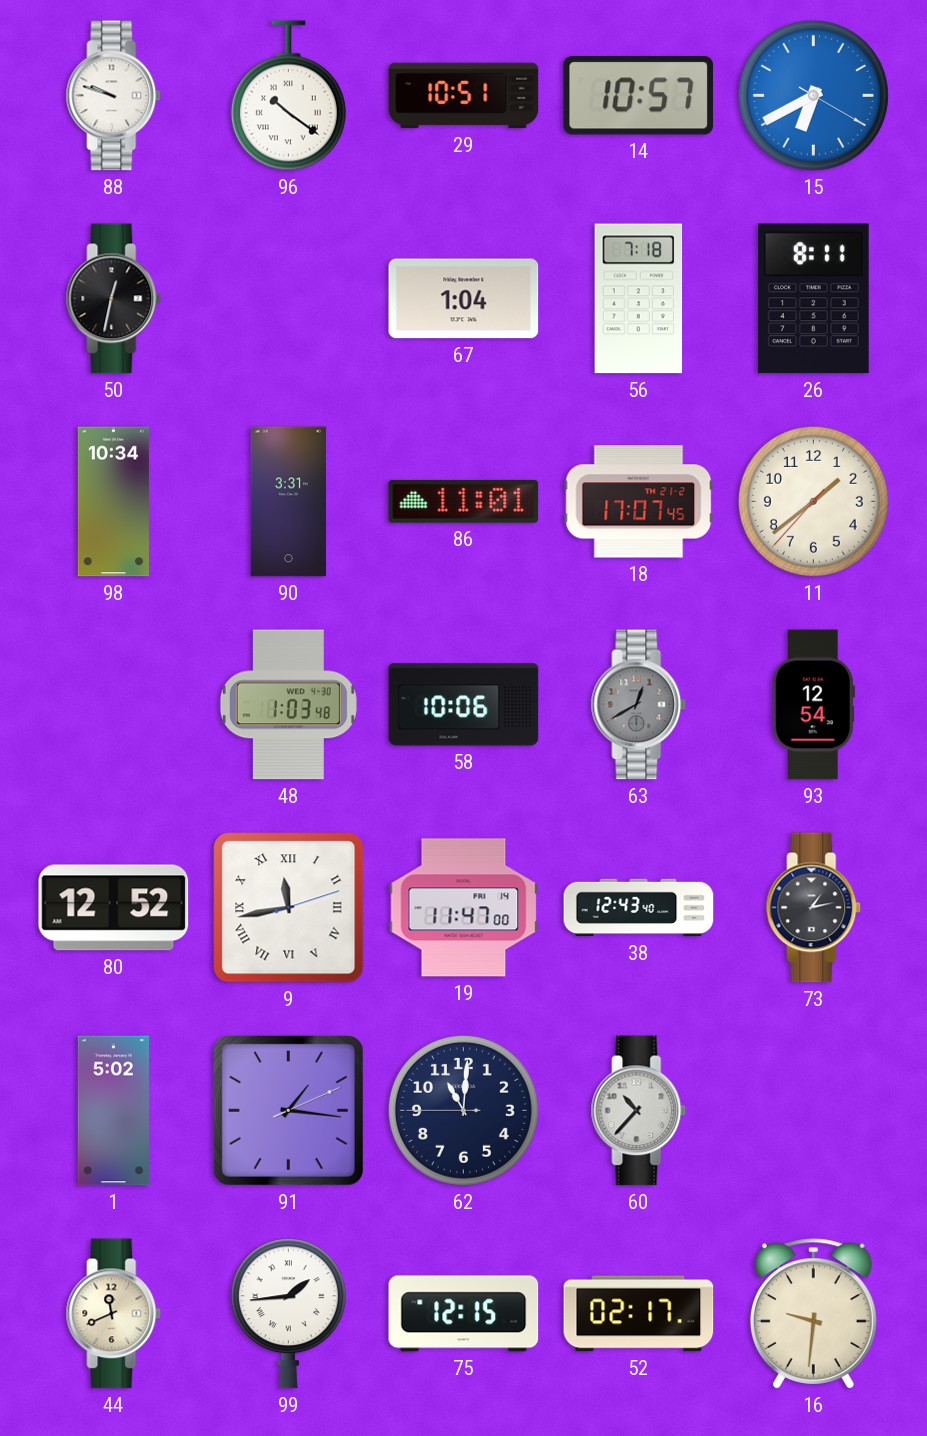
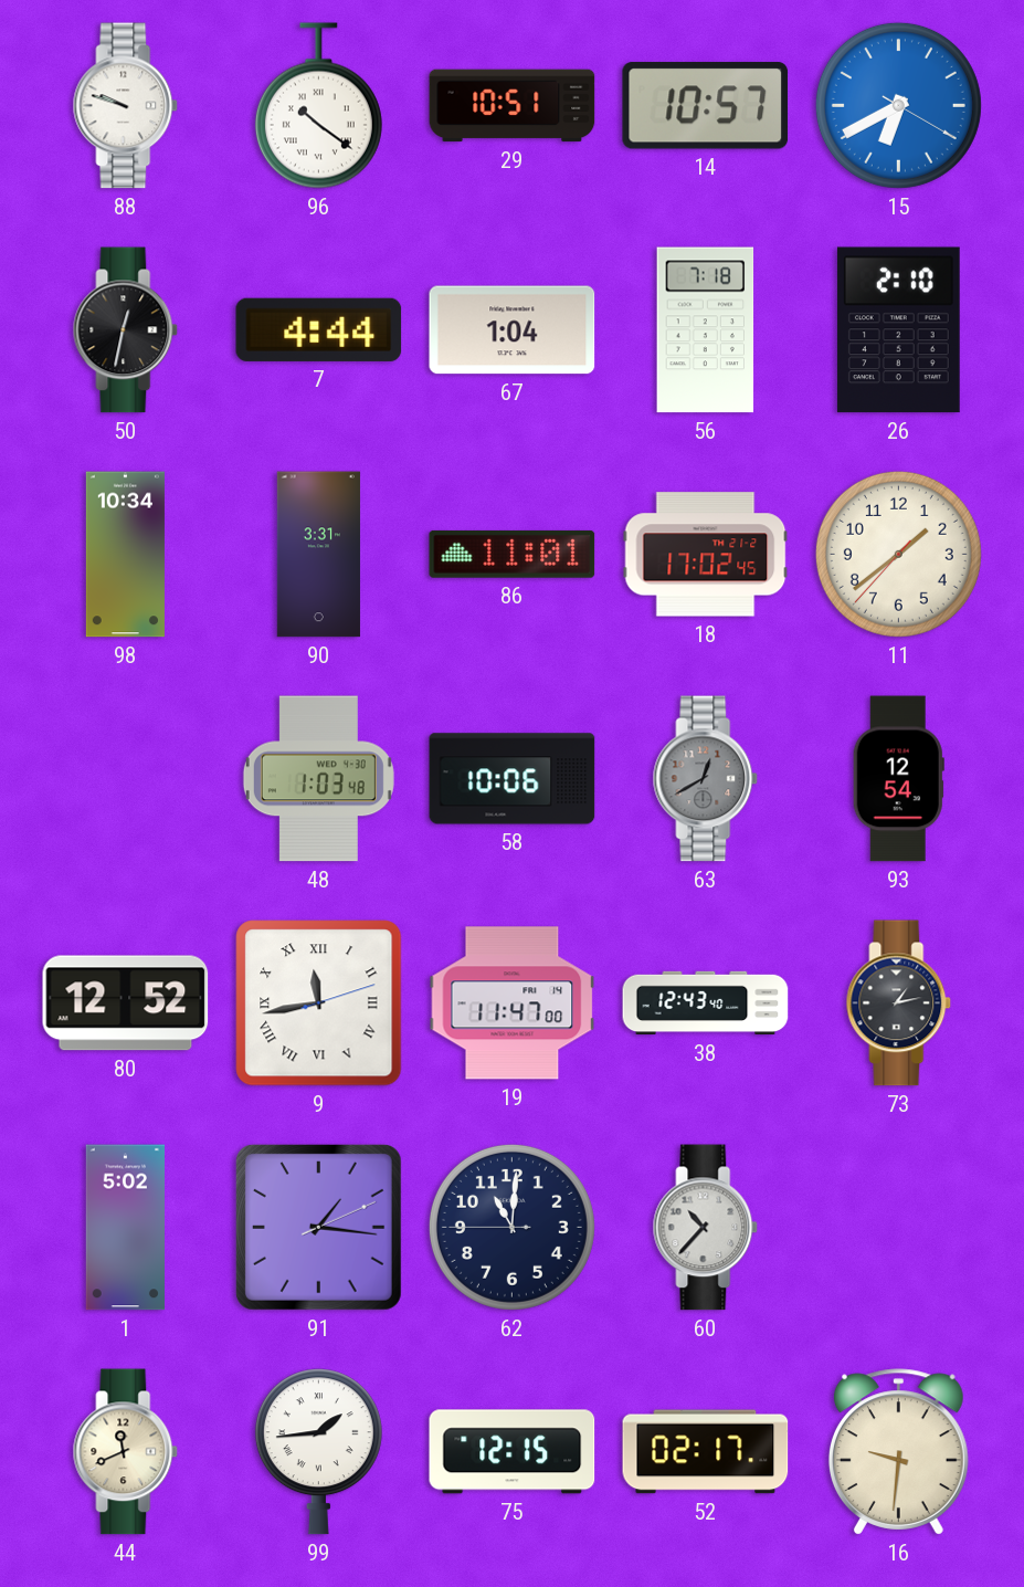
7: none -> 4:44 (319, 329)
26: 8:11 -> 2:10 (898, 330)
18: 17:07 -> 17:02 (706, 555)
